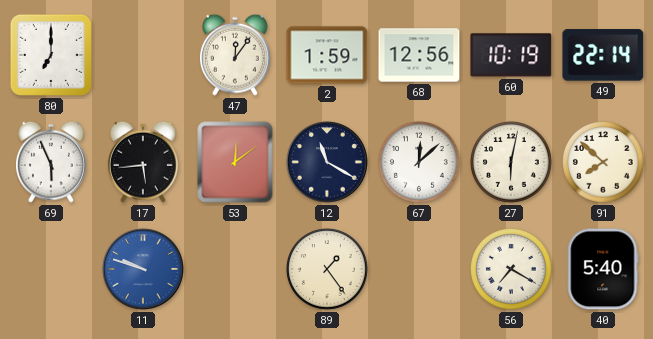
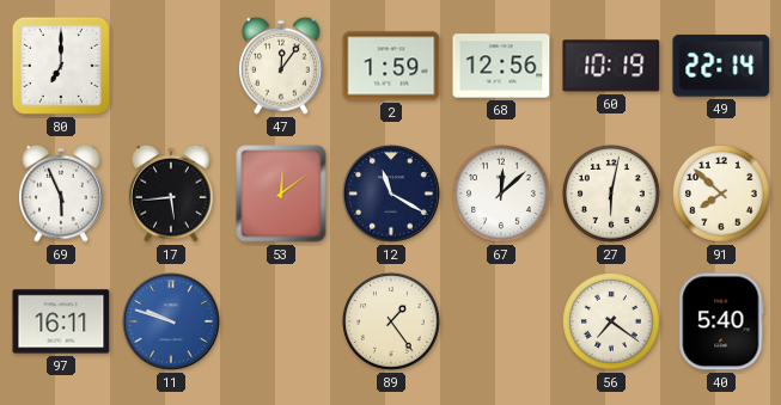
97: none -> 16:11 (61, 321)
56: 7:20 -> 7:21 (612, 323)
